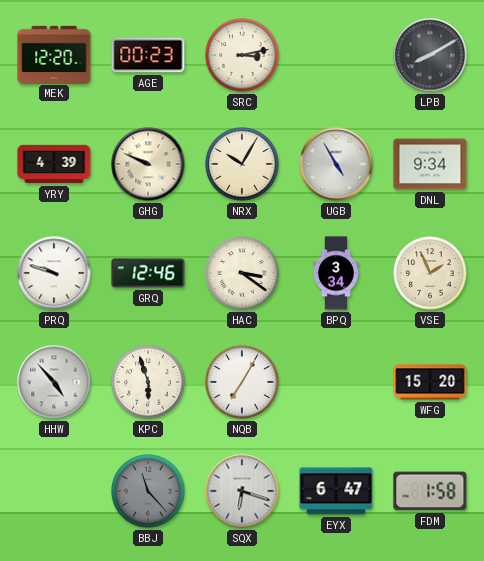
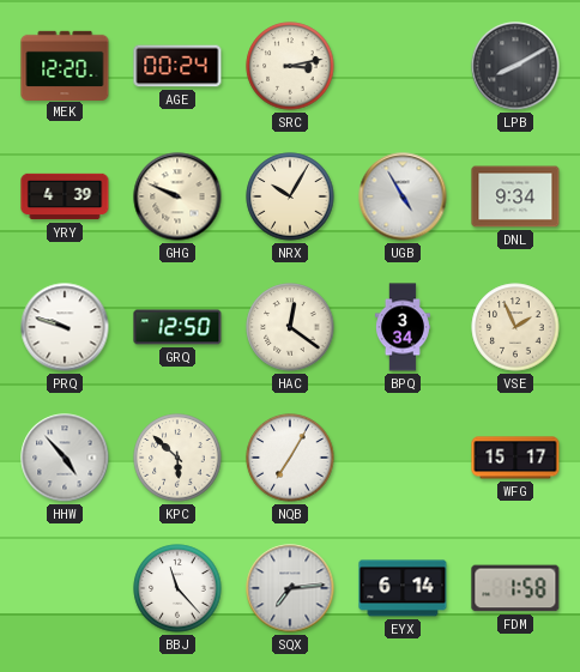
AGE: 00:23 -> 00:24 (177, 66)
GRQ: 12:46 -> 12:50 (177, 327)
HAC: 3:21 -> 12:21 (290, 327)
KPC: 5:57 -> 5:52 (177, 458)
WFG: 15:20 -> 15:17 (515, 458)
BBJ dial: grey -> white (177, 588)
SQX: 6:18 -> 7:14 (290, 588)
EYX: 6:47 -> 6:14 (403, 588)
